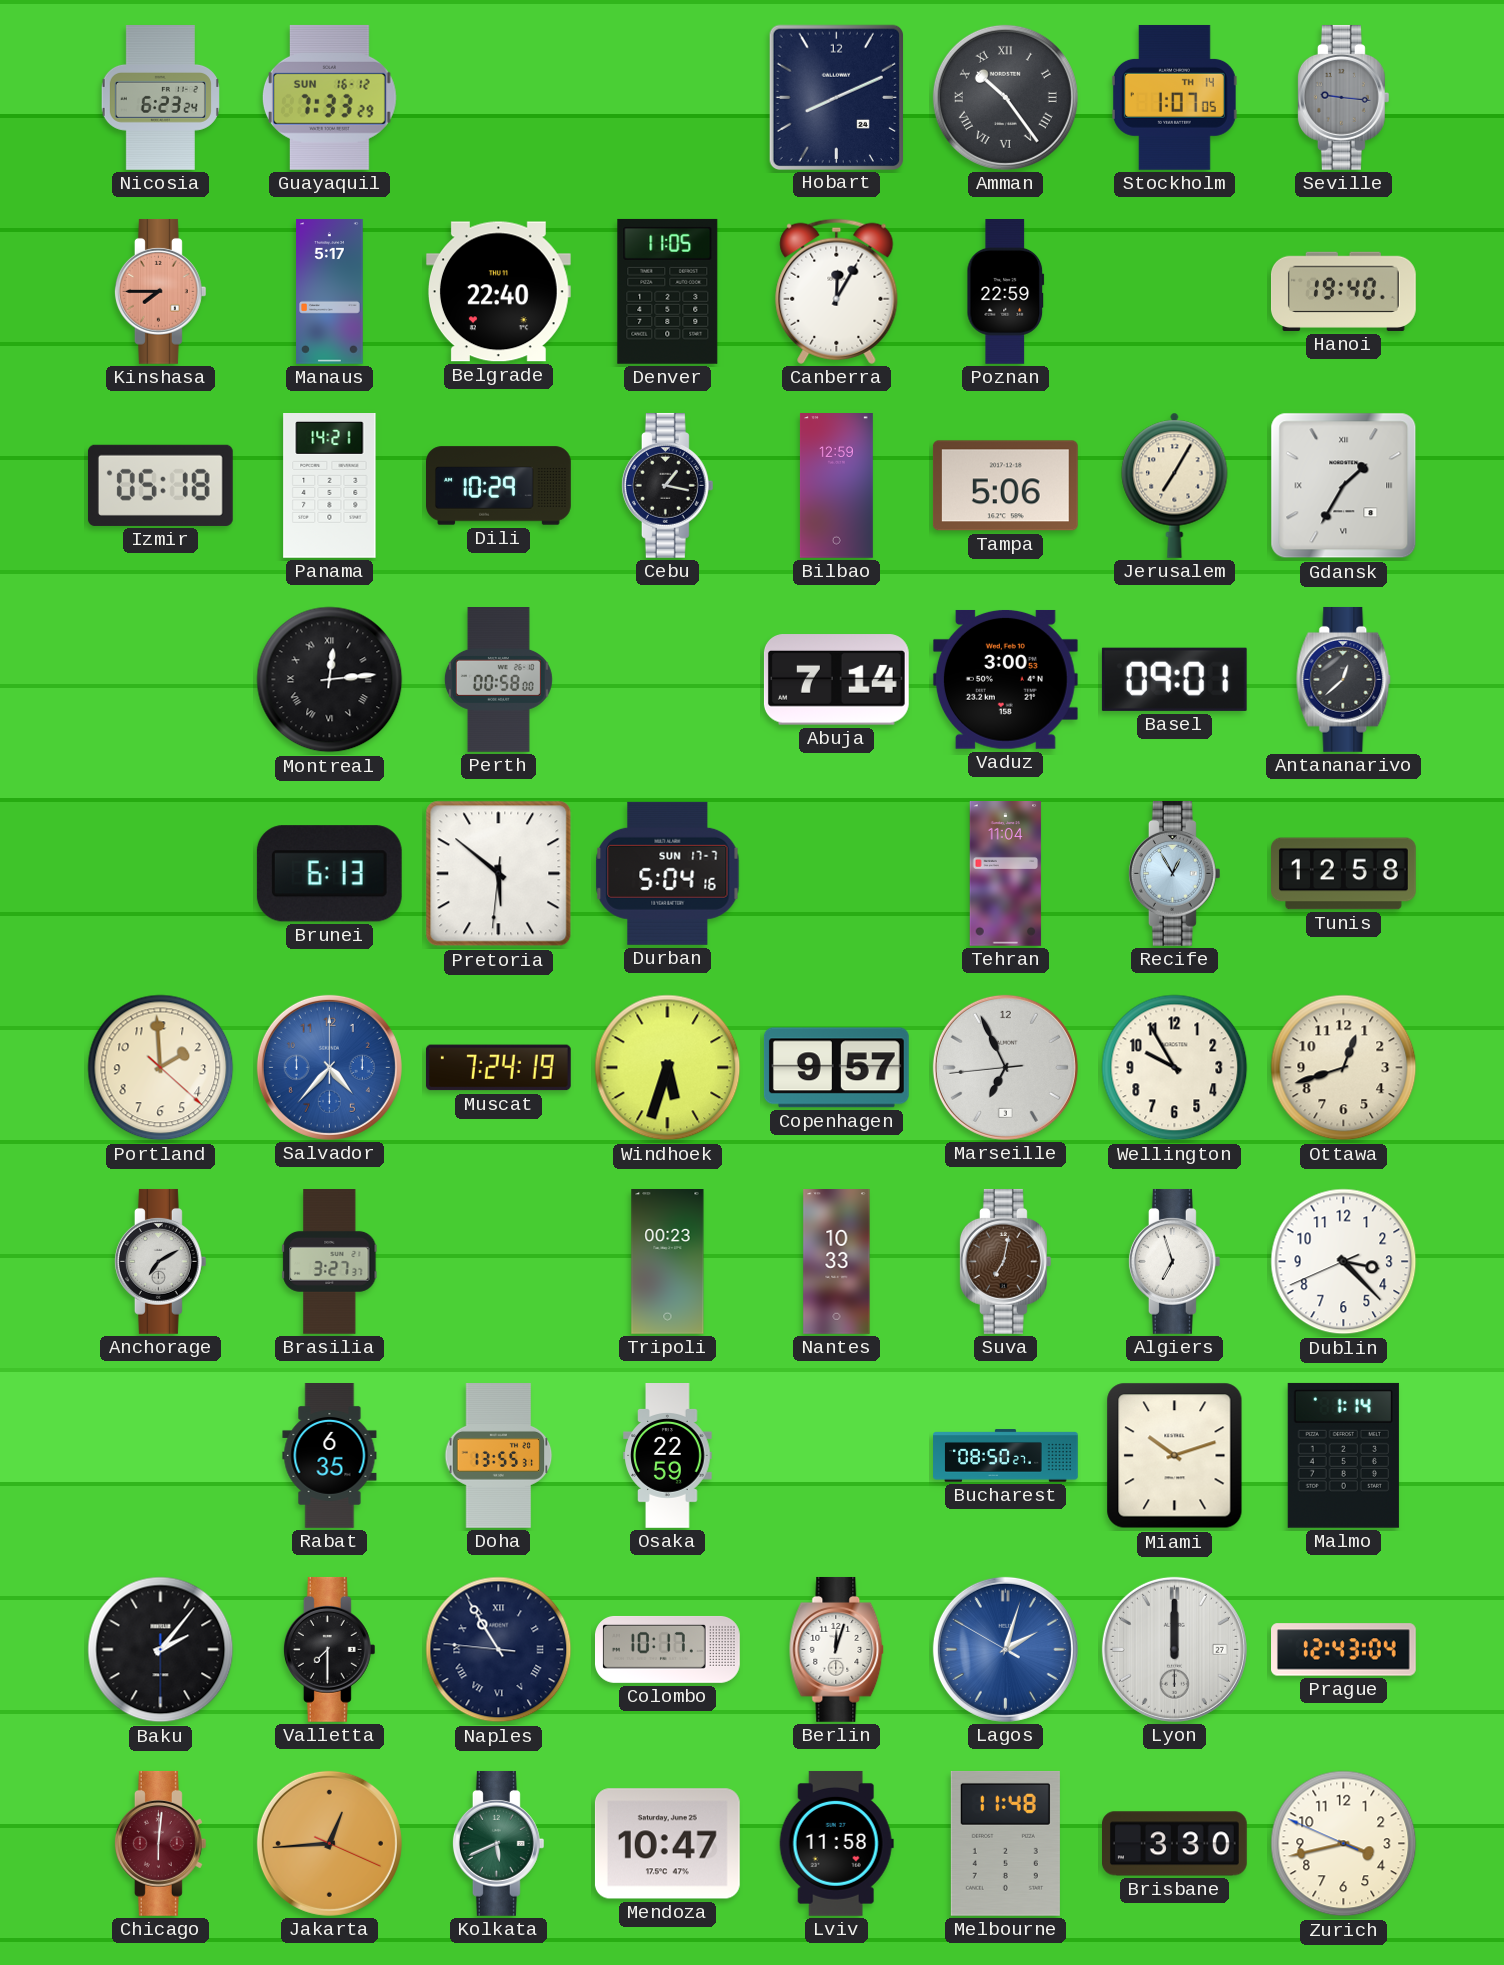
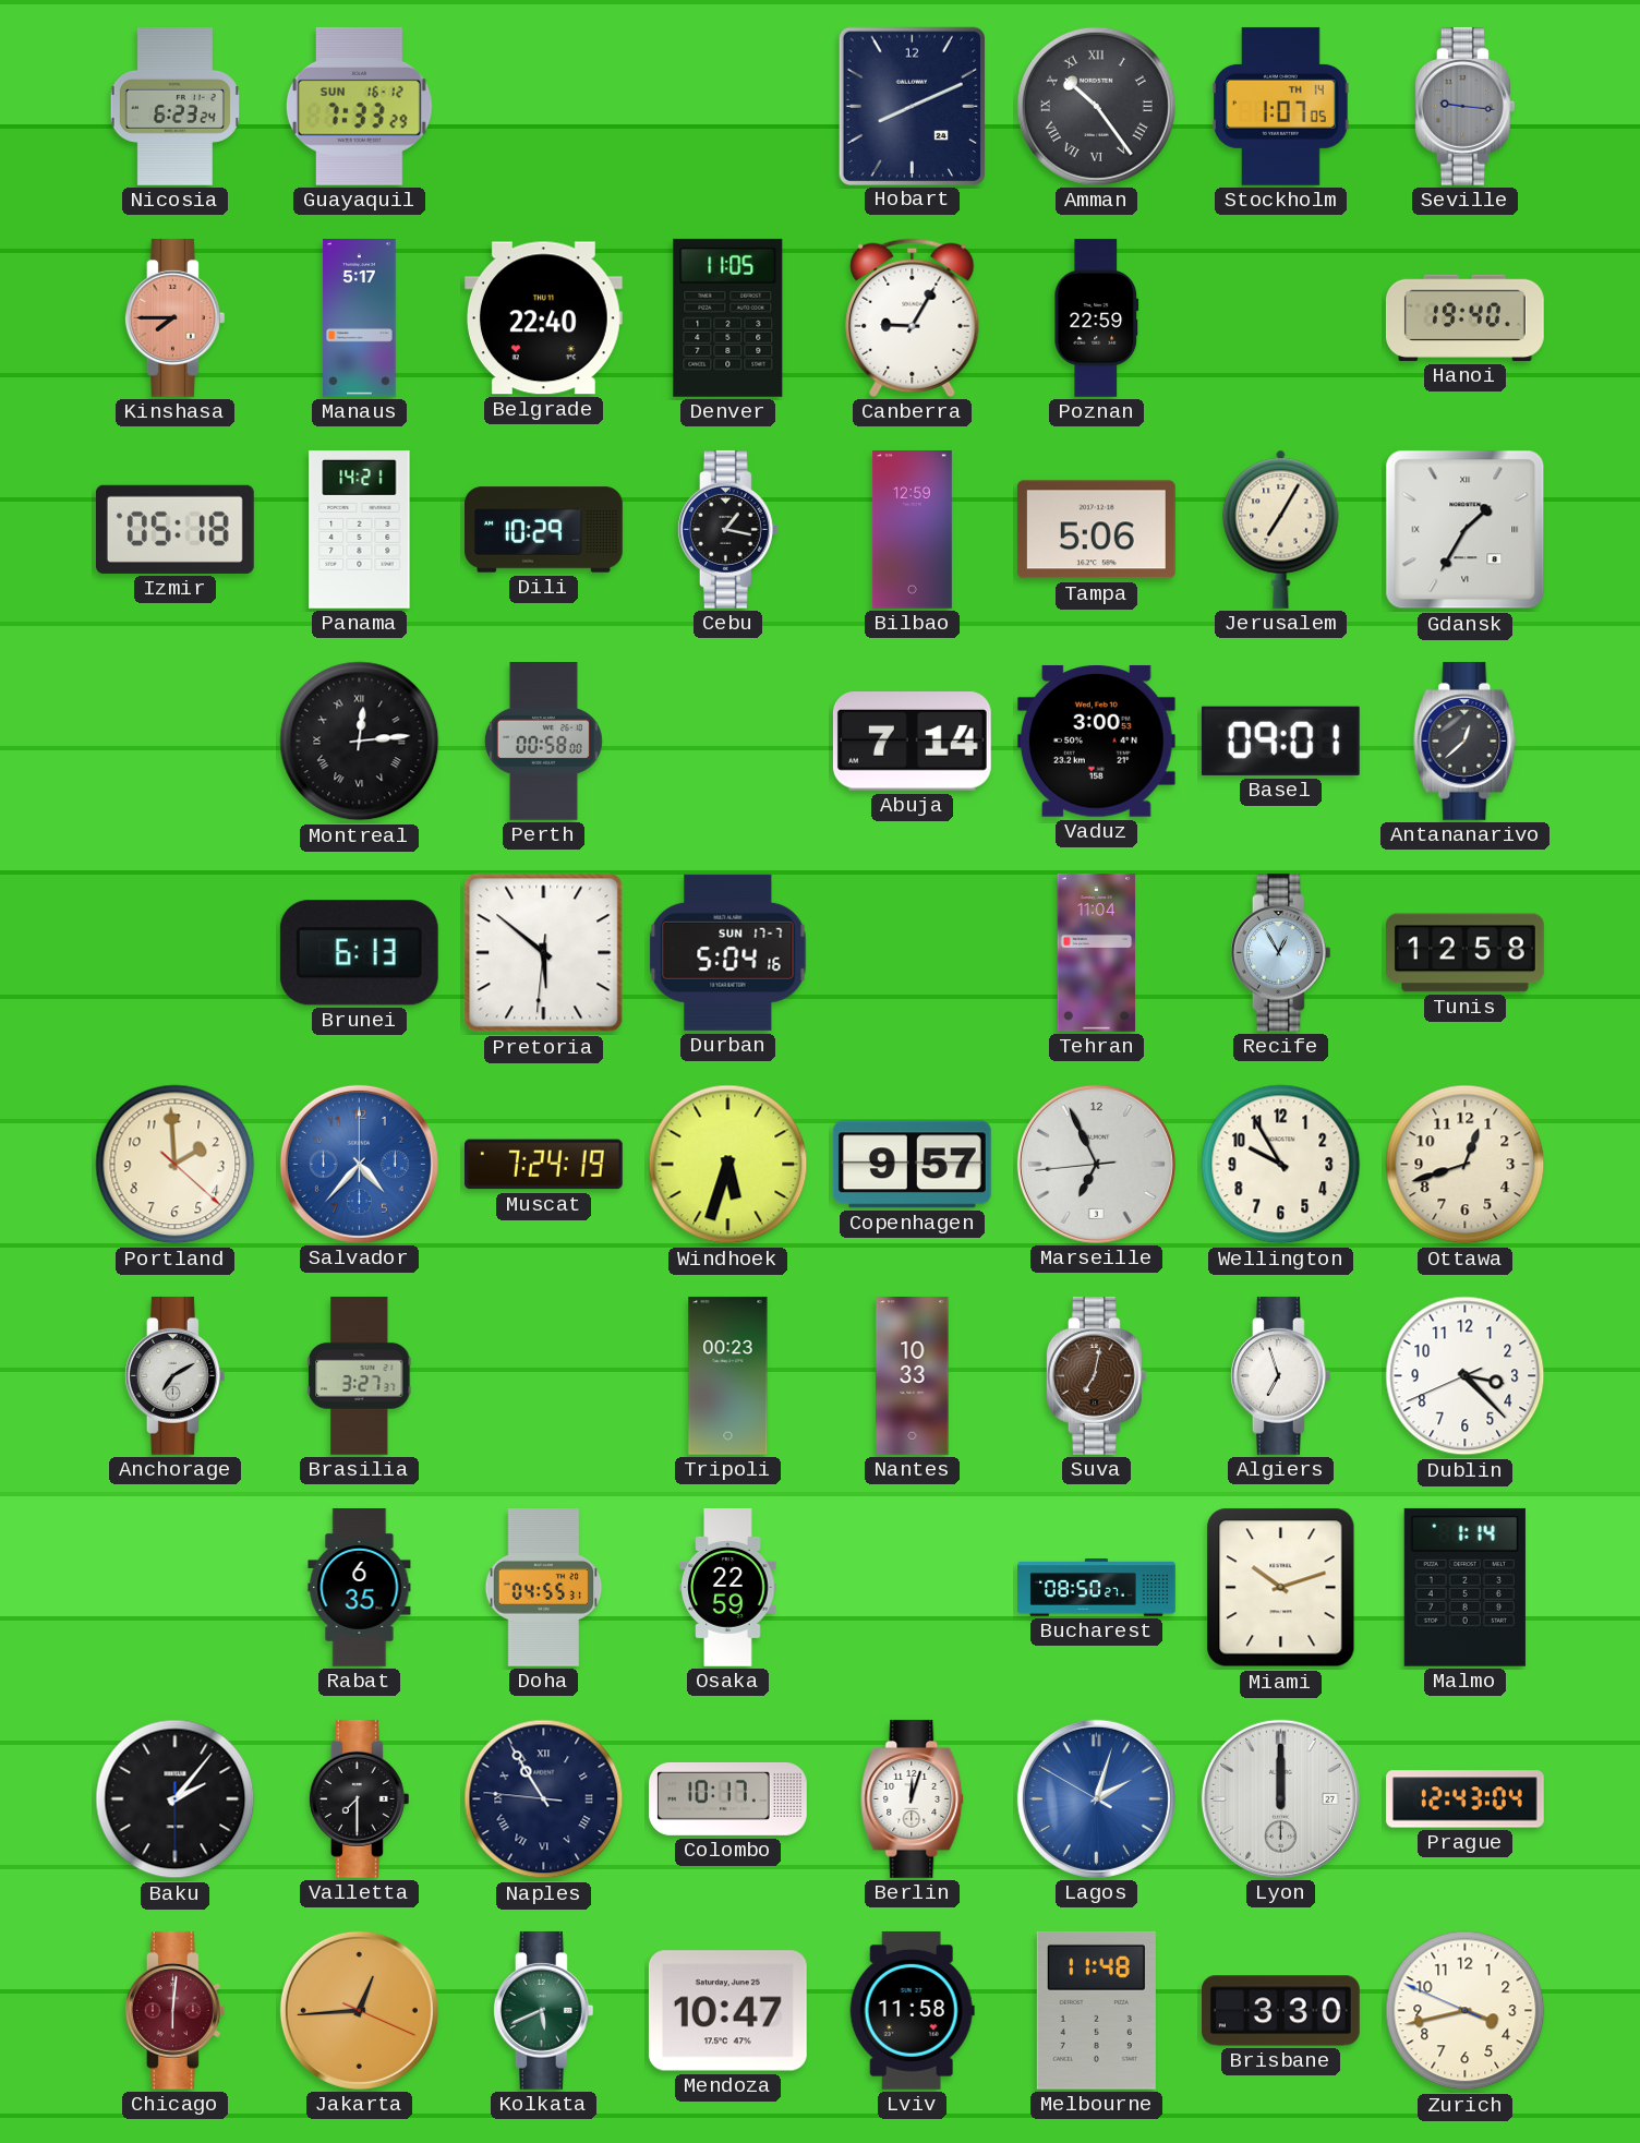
Canberra: 12:05 -> 9:05 (913, 317)
Doha: 13:55 -> 04:55 (544, 1588)
